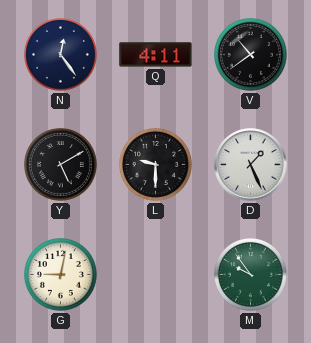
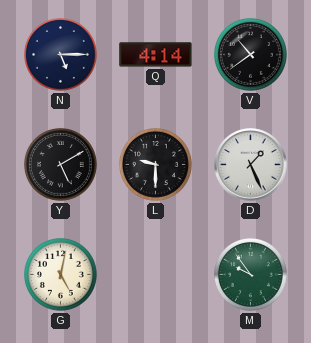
N: 12:24 -> 5:15 (60, 54)
Q: 4:11 -> 4:14 (156, 55)
G: 9:02 -> 5:02 (60, 274)
